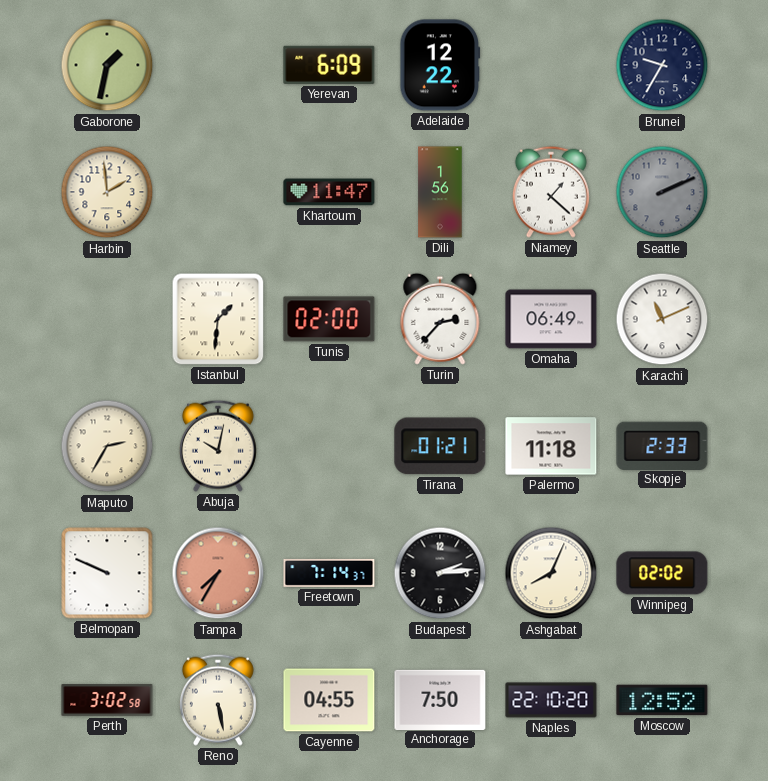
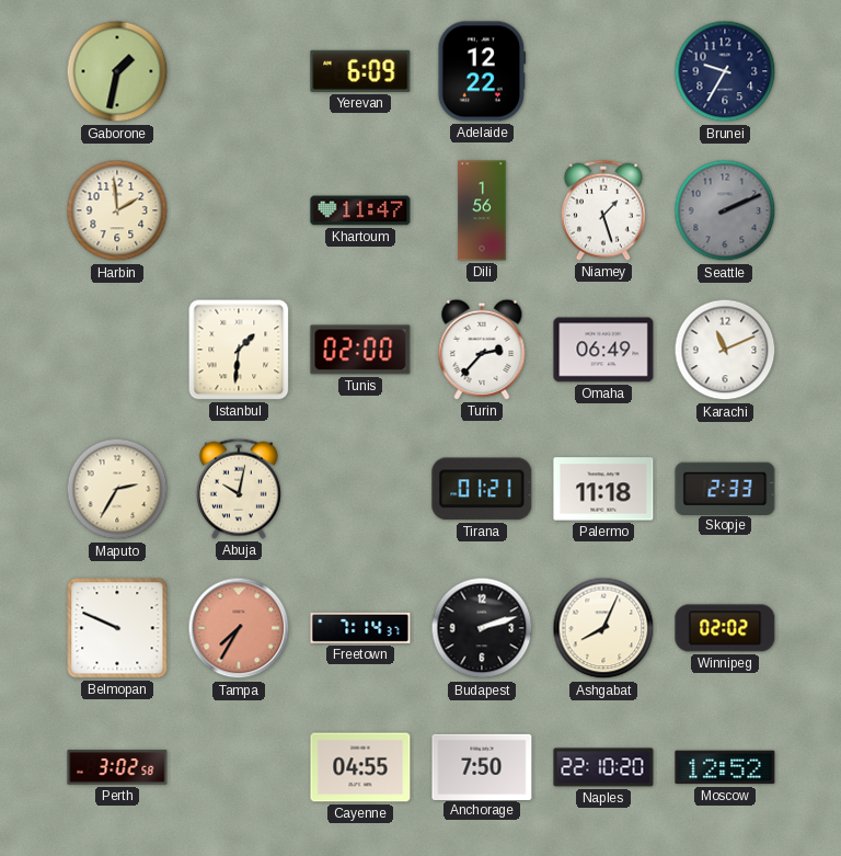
Niamey: 1:22 -> 1:27 (603, 210)
Budapest: 2:14 -> 2:12 (482, 628)
Reno: 5:28 -> none (218, 700)
